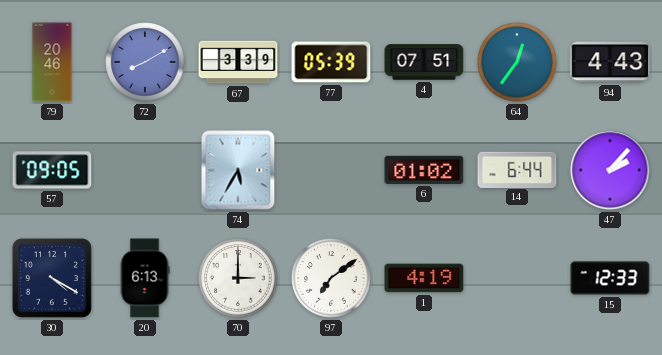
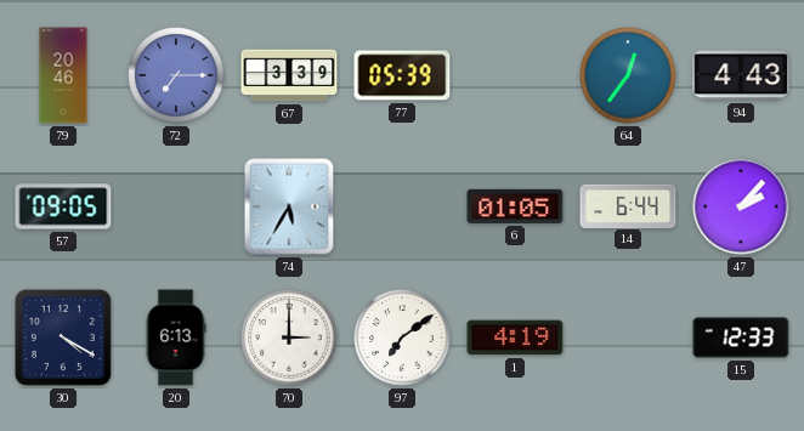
72: 8:10 -> 7:15 (176, 75)
4: 07:51 -> none (424, 62)
6: 01:02 -> 01:05 (515, 206)
